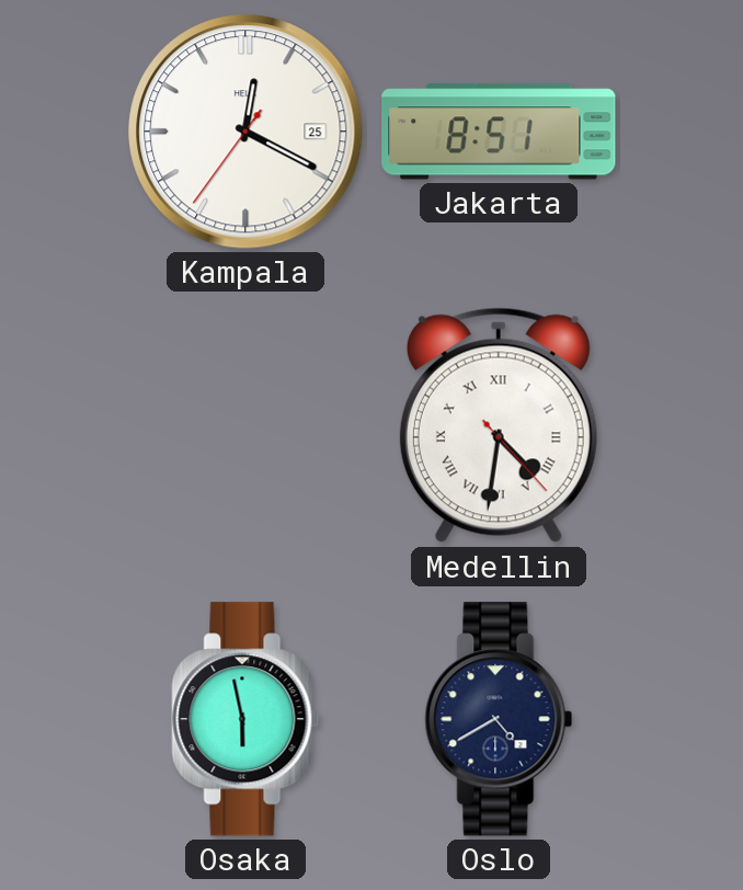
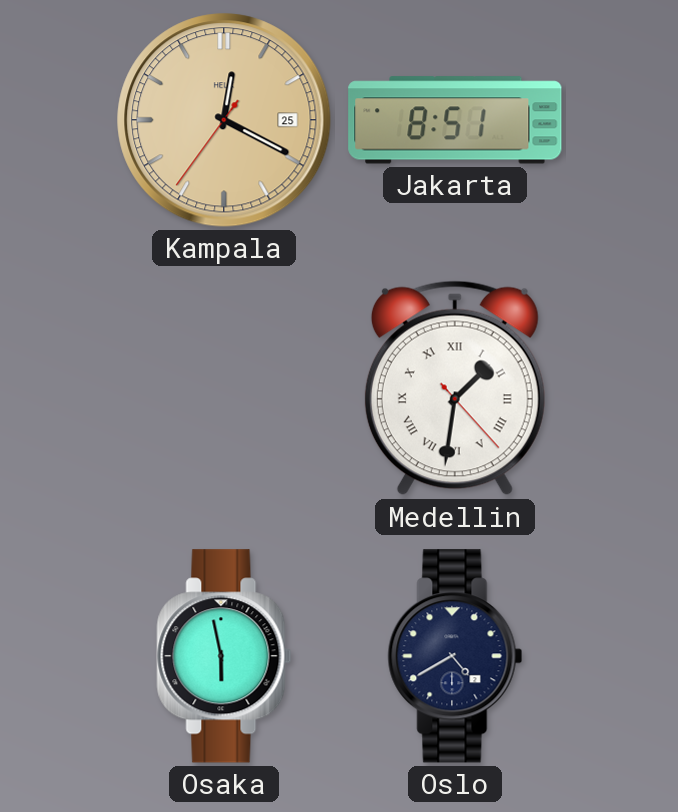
Kampala dial: white -> champagne (224, 120)
Medellin: 4:31 -> 1:31 (455, 388)
